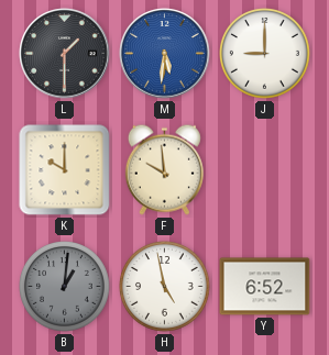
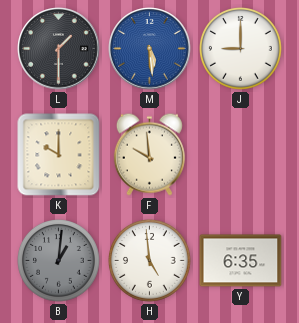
M: 5:31 -> 5:29 (150, 49)
H: 4:58 -> 4:59 (150, 261)
Y: 6:52 -> 6:35 (241, 261)
